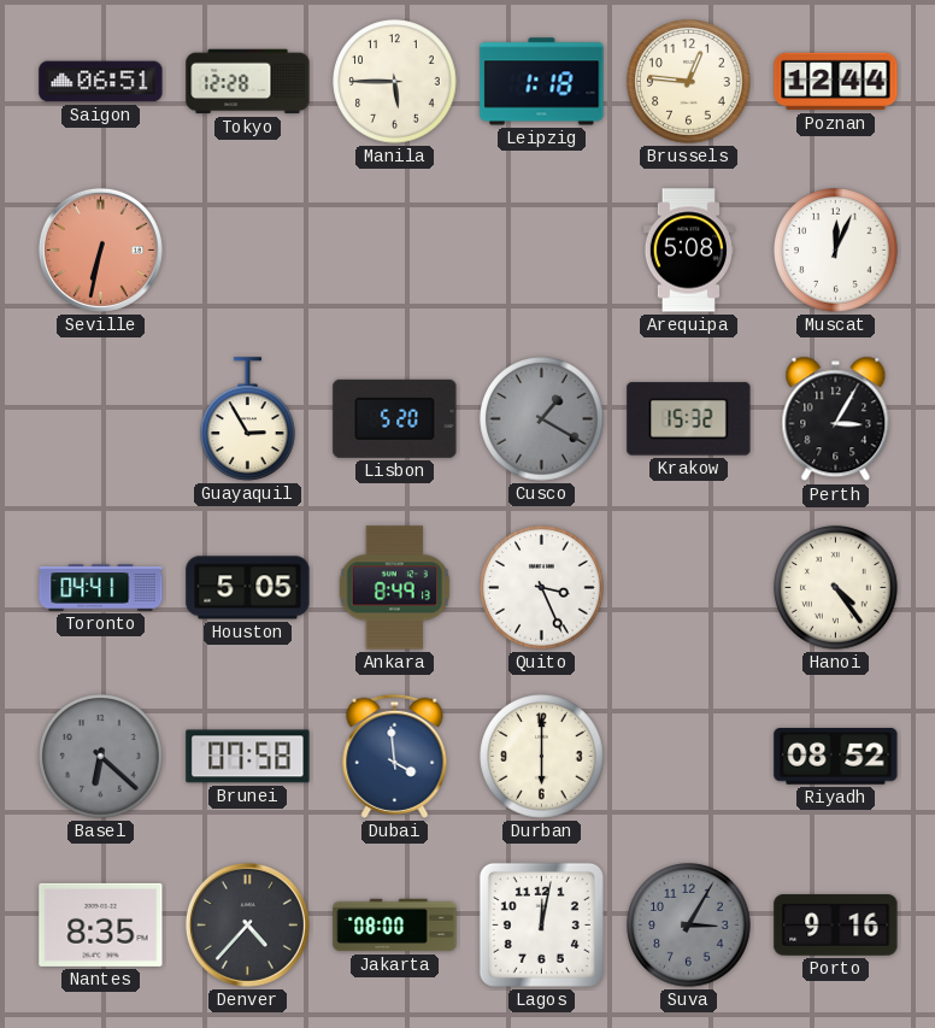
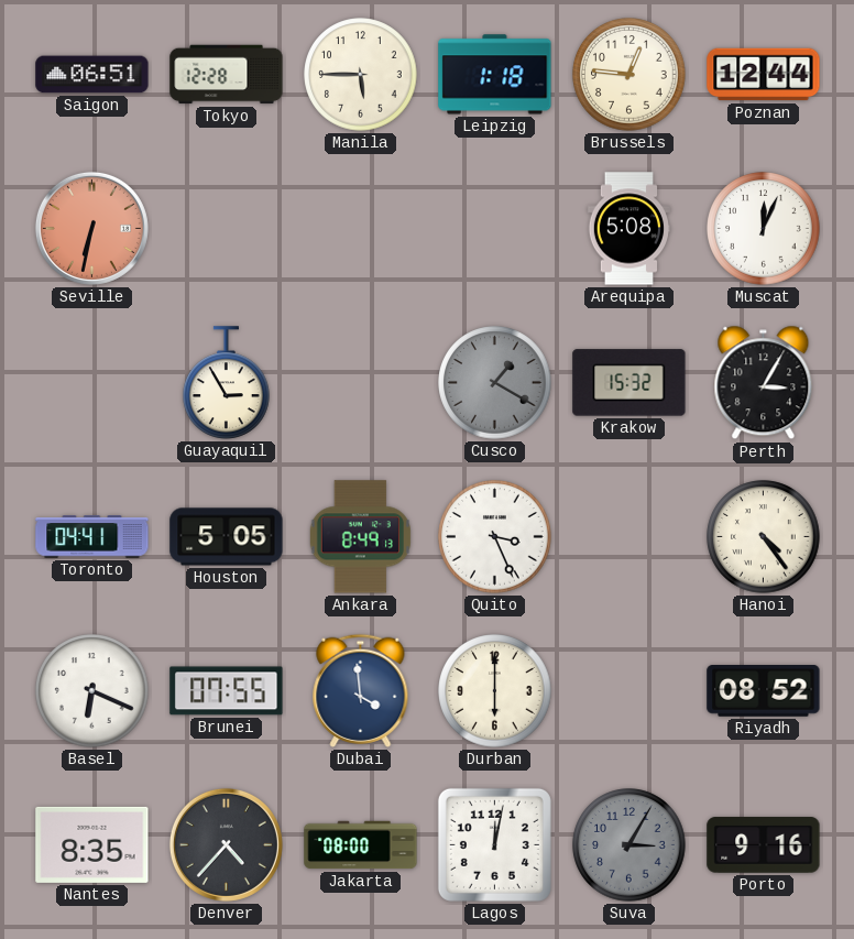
Lisbon: 5:20 -> none (395, 418)
Basel: 6:22 -> 6:19 (92, 691)
Basel dial: grey -> white (92, 691)
Brunei: 07:58 -> 07:55 (227, 691)
